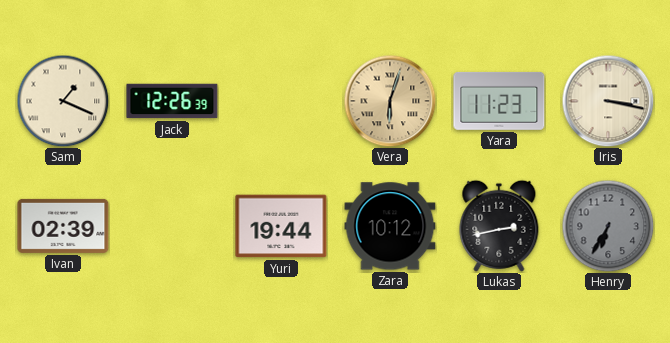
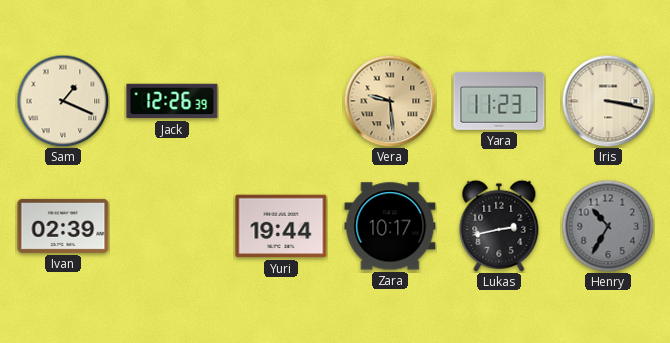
Vera: 6:03 -> 9:29 (390, 101)
Zara: 10:12 -> 10:17 (390, 226)
Henry: 6:35 -> 10:35 (608, 226)
